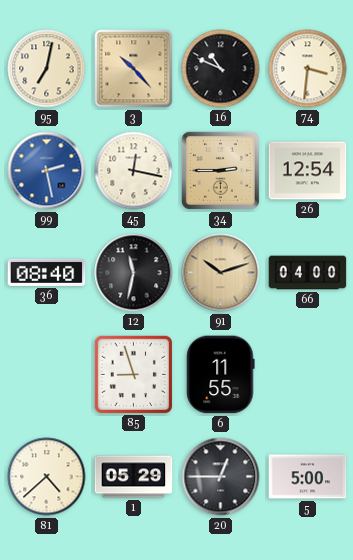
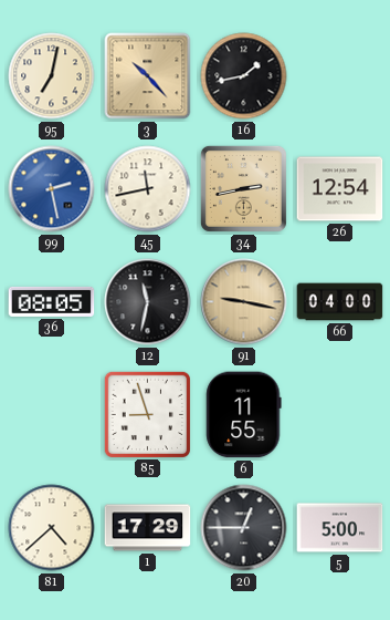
16: 10:49 -> 1:43 (244, 76)
74: 3:31 -> none (308, 69)
45: 12:17 -> 11:43 (148, 189)
34: 2:45 -> 2:43 (243, 188)
36: 08:40 -> 08:05 (52, 301)
91: 10:12 -> 9:17 (244, 302)
1: 05:29 -> 17:29 (148, 528)
